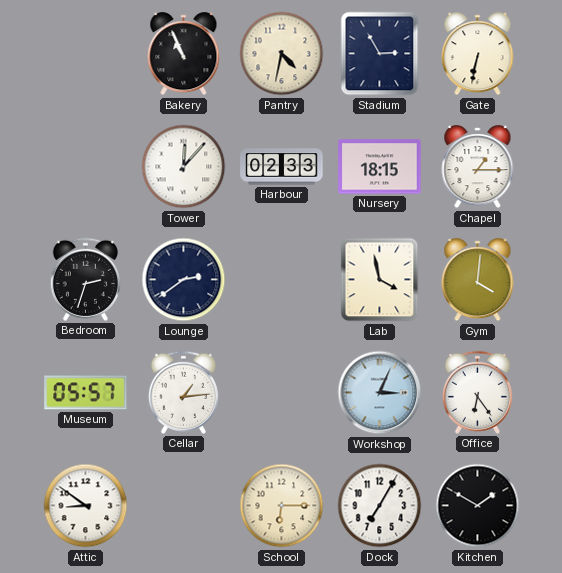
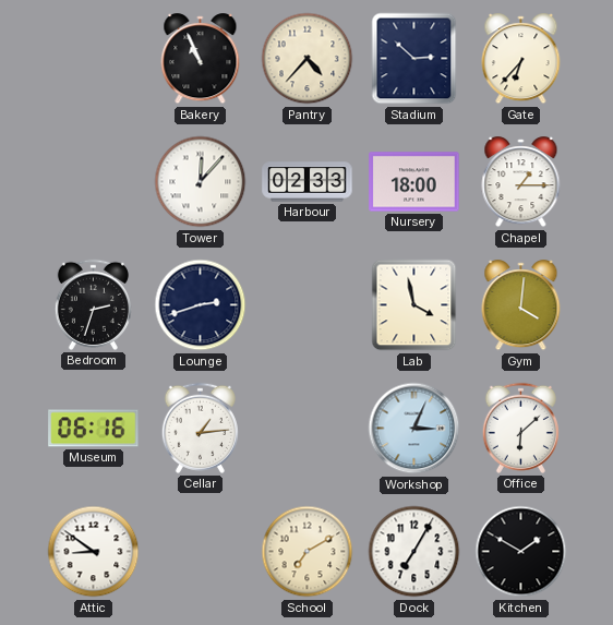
Pantry: 4:32 -> 4:37 (308, 59)
Stadium: 2:55 -> 2:52 (414, 59)
Gate: 6:32 -> 6:37 (521, 59)
Nursery: 18:15 -> 18:00 (414, 182)
Lounge: 2:39 -> 2:42 (201, 305)
Museum: 05:57 -> 06:16 (94, 429)
Office: 6:24 -> 6:08 (520, 428)
School: 6:15 -> 7:10 (308, 552)
